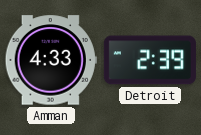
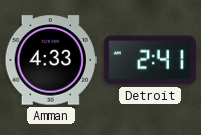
Detroit: 2:39 -> 2:41 (150, 60)
